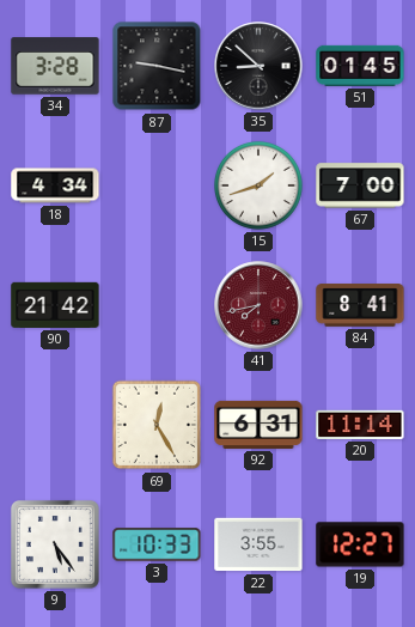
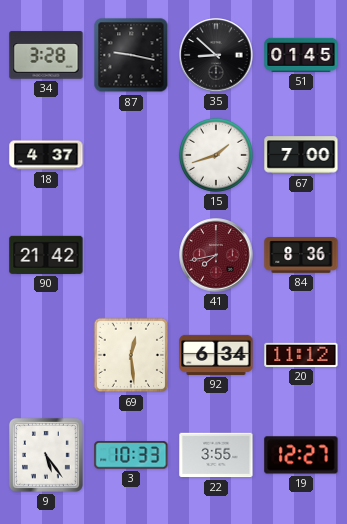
18: 4:34 -> 4:37 (46, 155)
84: 8:41 -> 8:36 (301, 255)
69: 12:25 -> 12:29 (131, 355)
92: 6:31 -> 6:34 (216, 355)
20: 11:14 -> 11:12 (301, 355)
